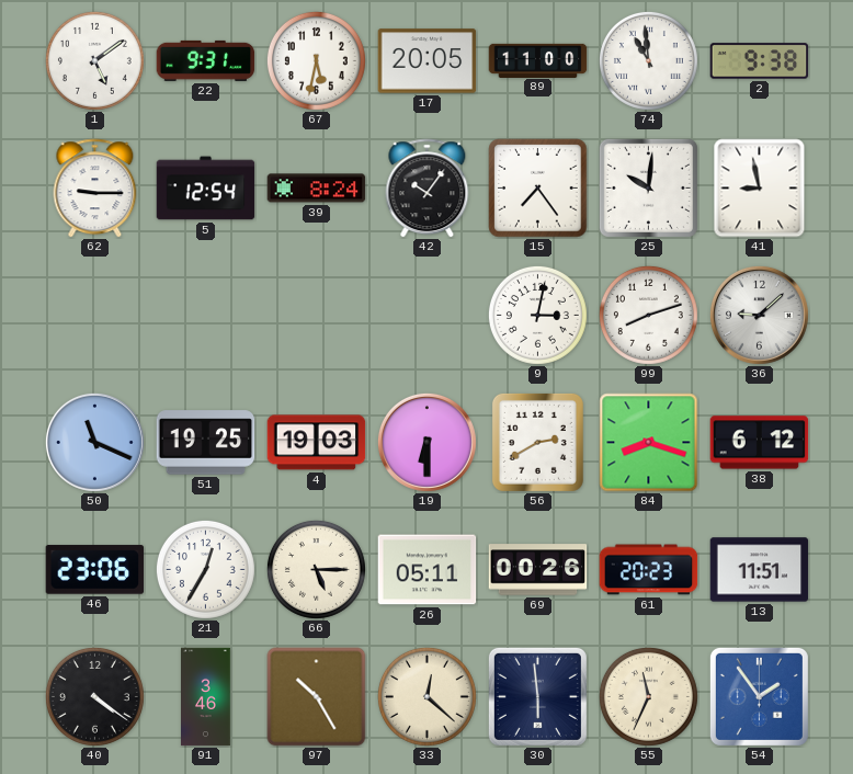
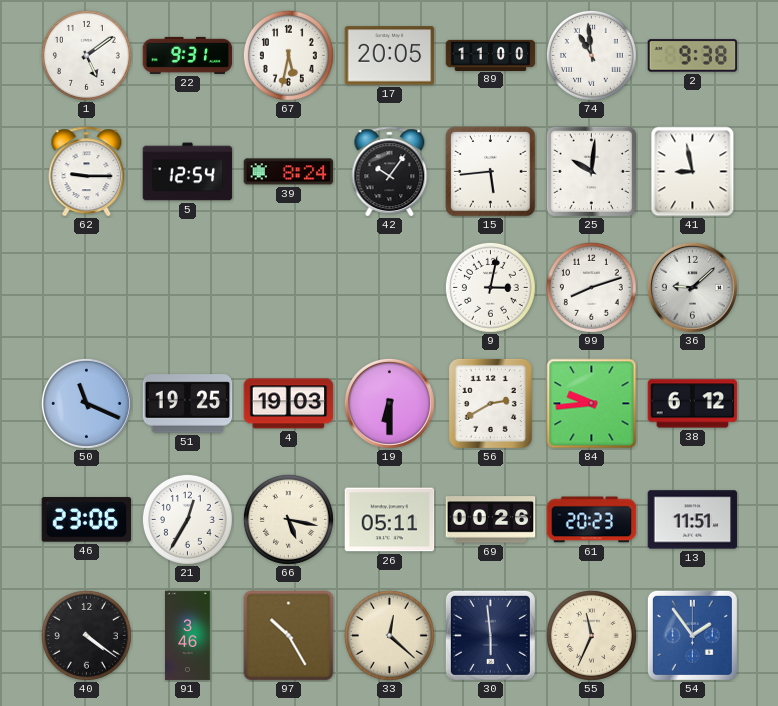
15: 7:24 -> 5:44 (491, 172)
84: 8:18 -> 9:44 (592, 404)
66: 5:15 -> 5:17 (288, 519)
